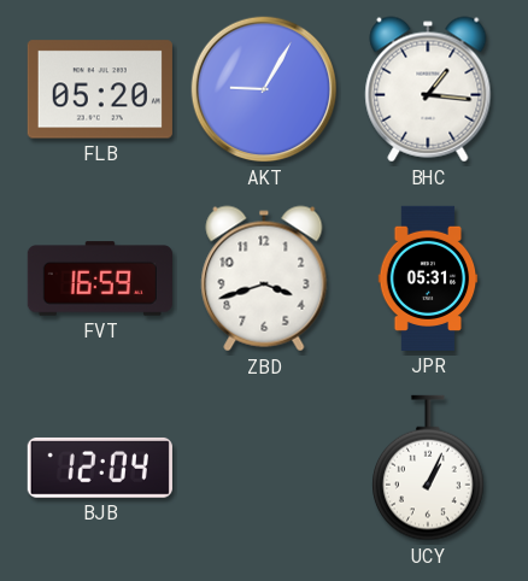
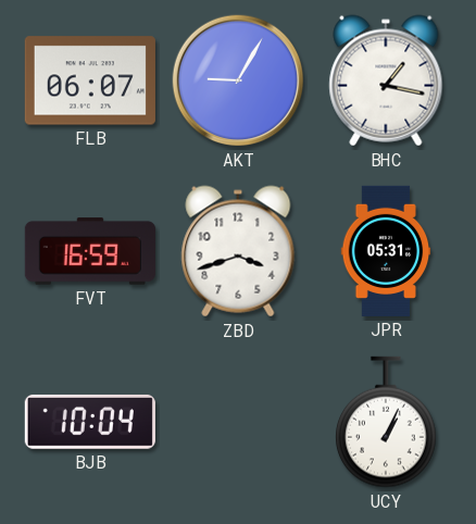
FLB: 05:20 -> 06:07 (90, 80)
BHC: 1:16 -> 1:17 (386, 80)
BJB: 12:04 -> 10:04 (90, 422)
